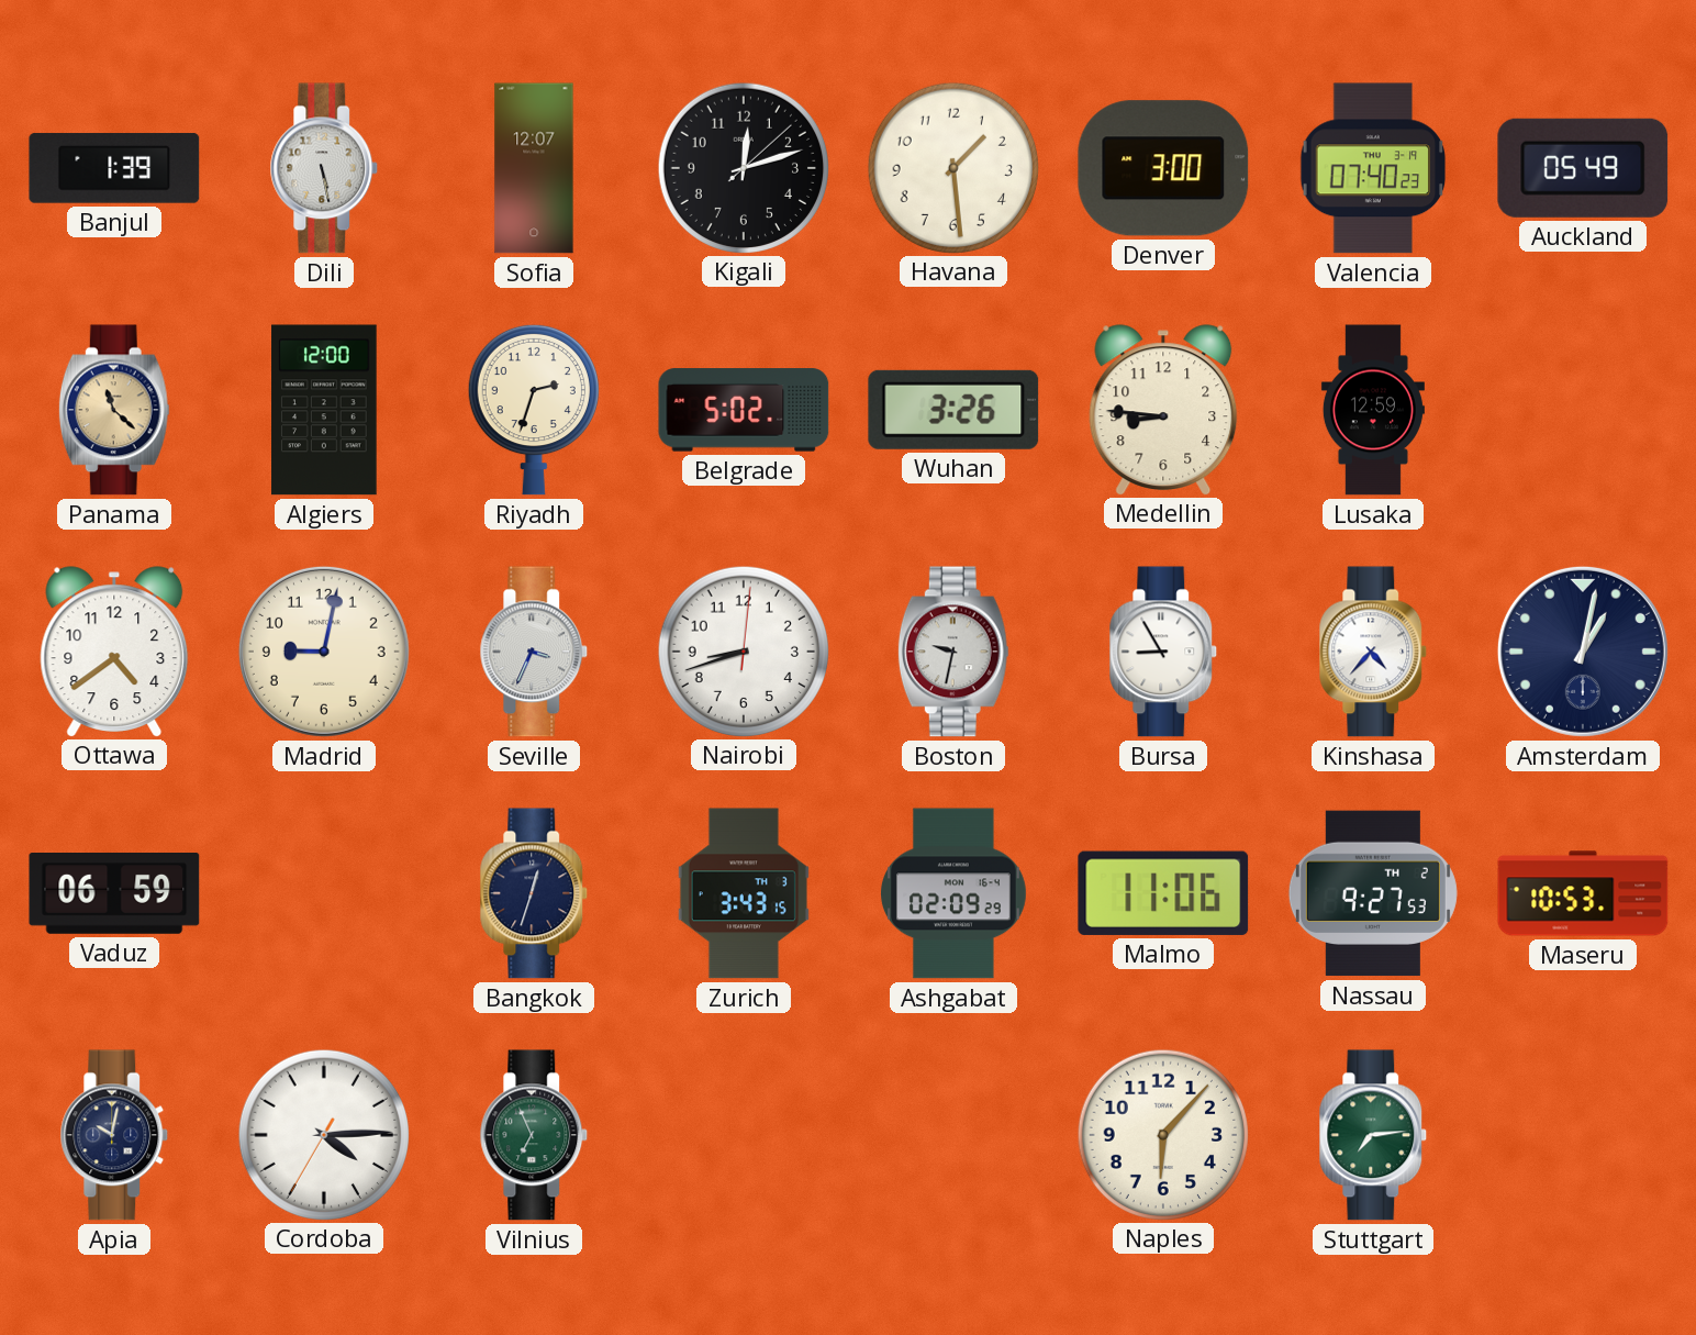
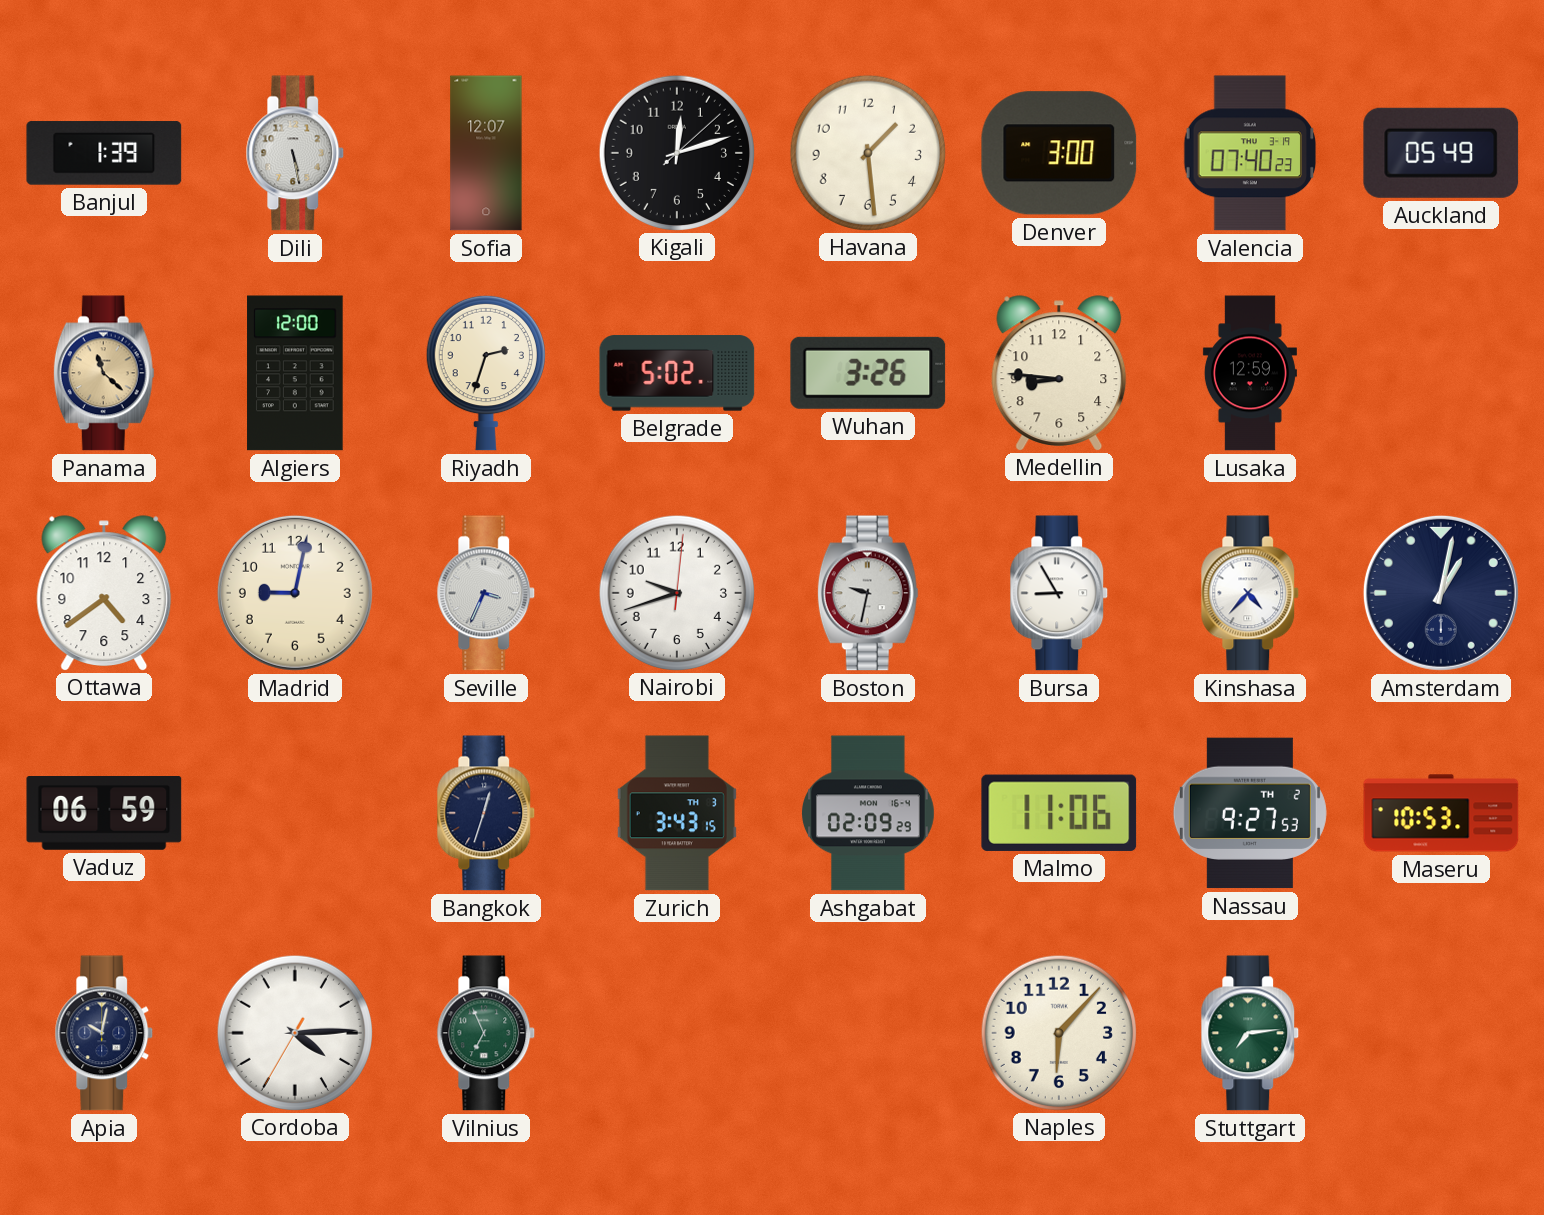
Nairobi: 8:42 -> 9:42 (676, 592)
